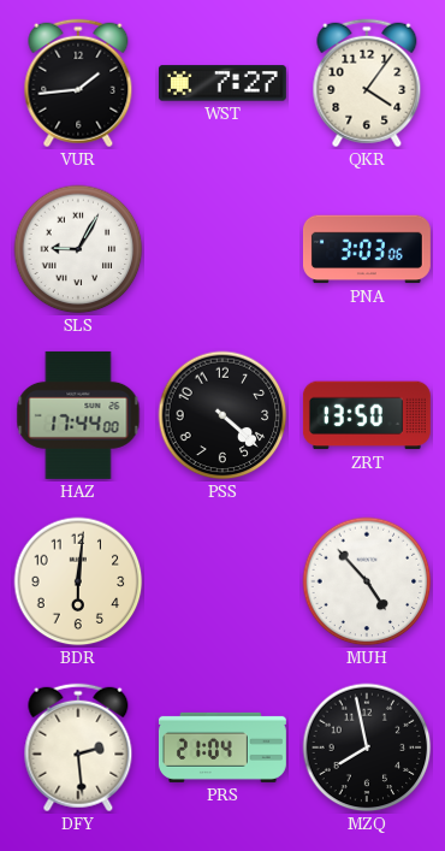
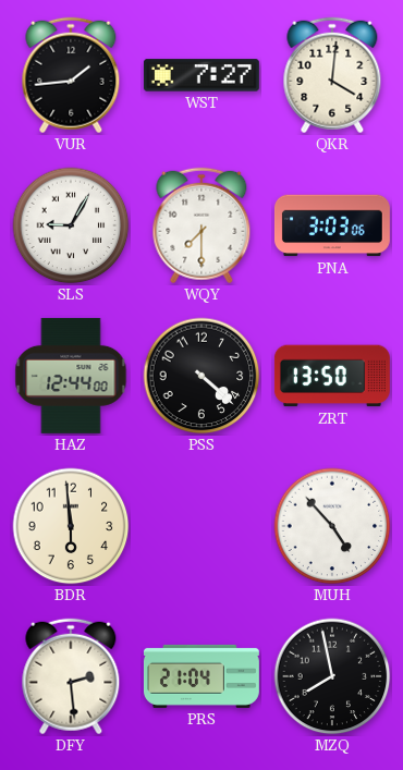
QKR: 4:06 -> 4:01 (332, 75)
WQY: none -> 7:30 (201, 225)
HAZ: 17:44 -> 12:44 (71, 376)
BDR: 6:01 -> 5:59 (71, 526)
